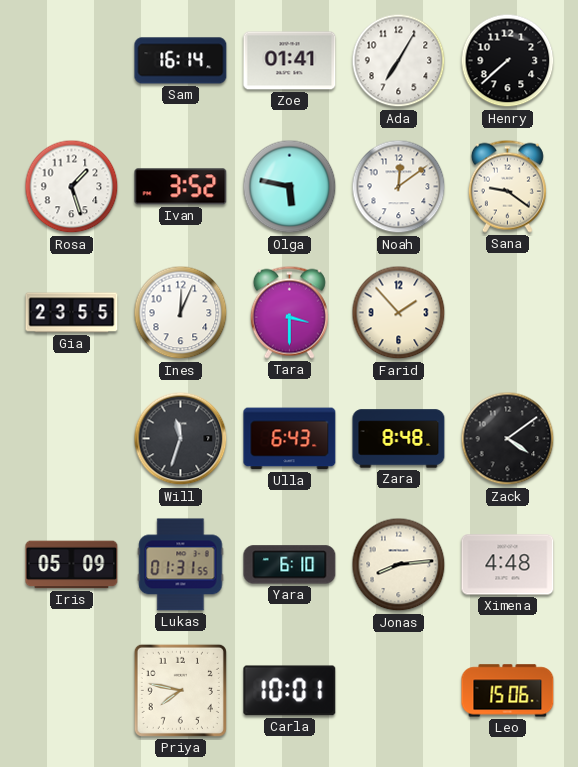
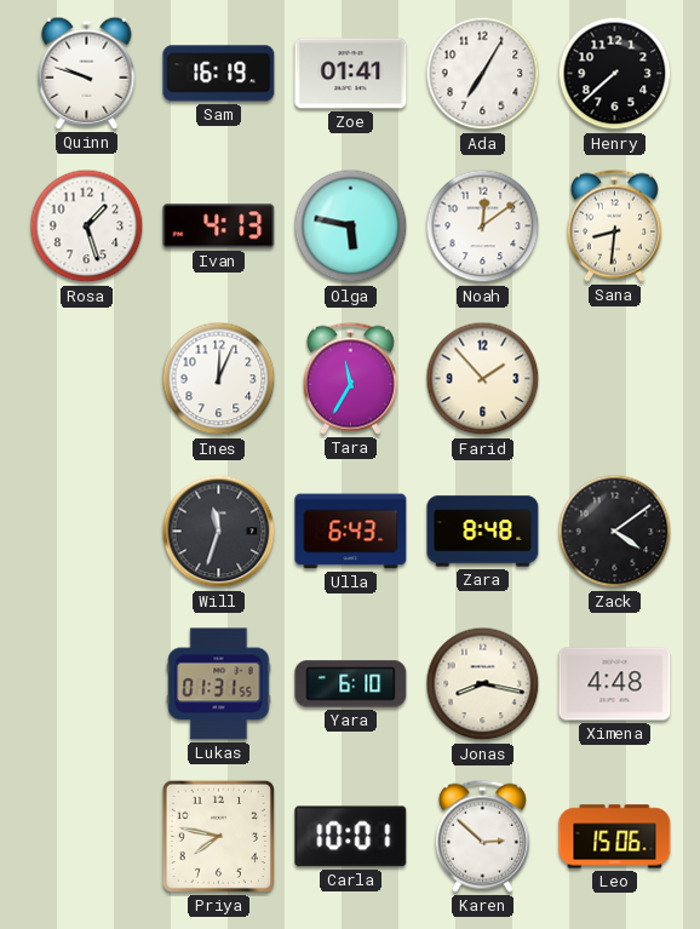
Quinn: none -> 9:48 (87, 73)
Sam: 16:14 -> 16:19 (219, 74)
Ivan: 3:52 -> 4:13 (219, 226)
Sana: 9:21 -> 8:31 (614, 225)
Gia: 23:55 -> none (72, 313)
Tara: 3:30 -> 11:35 (350, 378)
Iris: 05:09 -> none (72, 565)
Jonas: 8:14 -> 8:17 (483, 684)
Karen: none -> 2:52 (482, 836)
